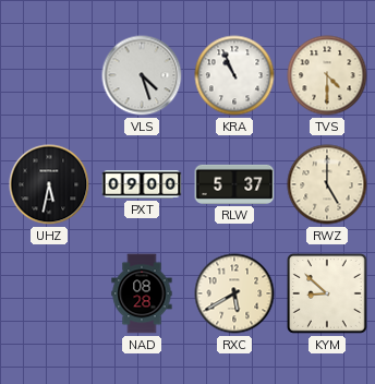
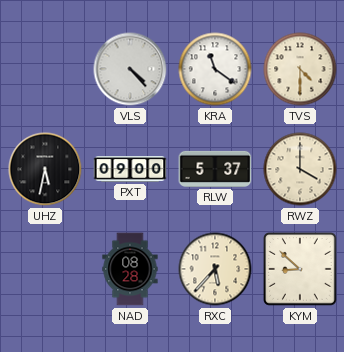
VLS: 4:27 -> 4:23 (130, 69)
KRA: 10:56 -> 11:21 (215, 69)
RWZ: 5:00 -> 4:00 (300, 169)
RXC: 5:40 -> 5:37 (215, 269)
